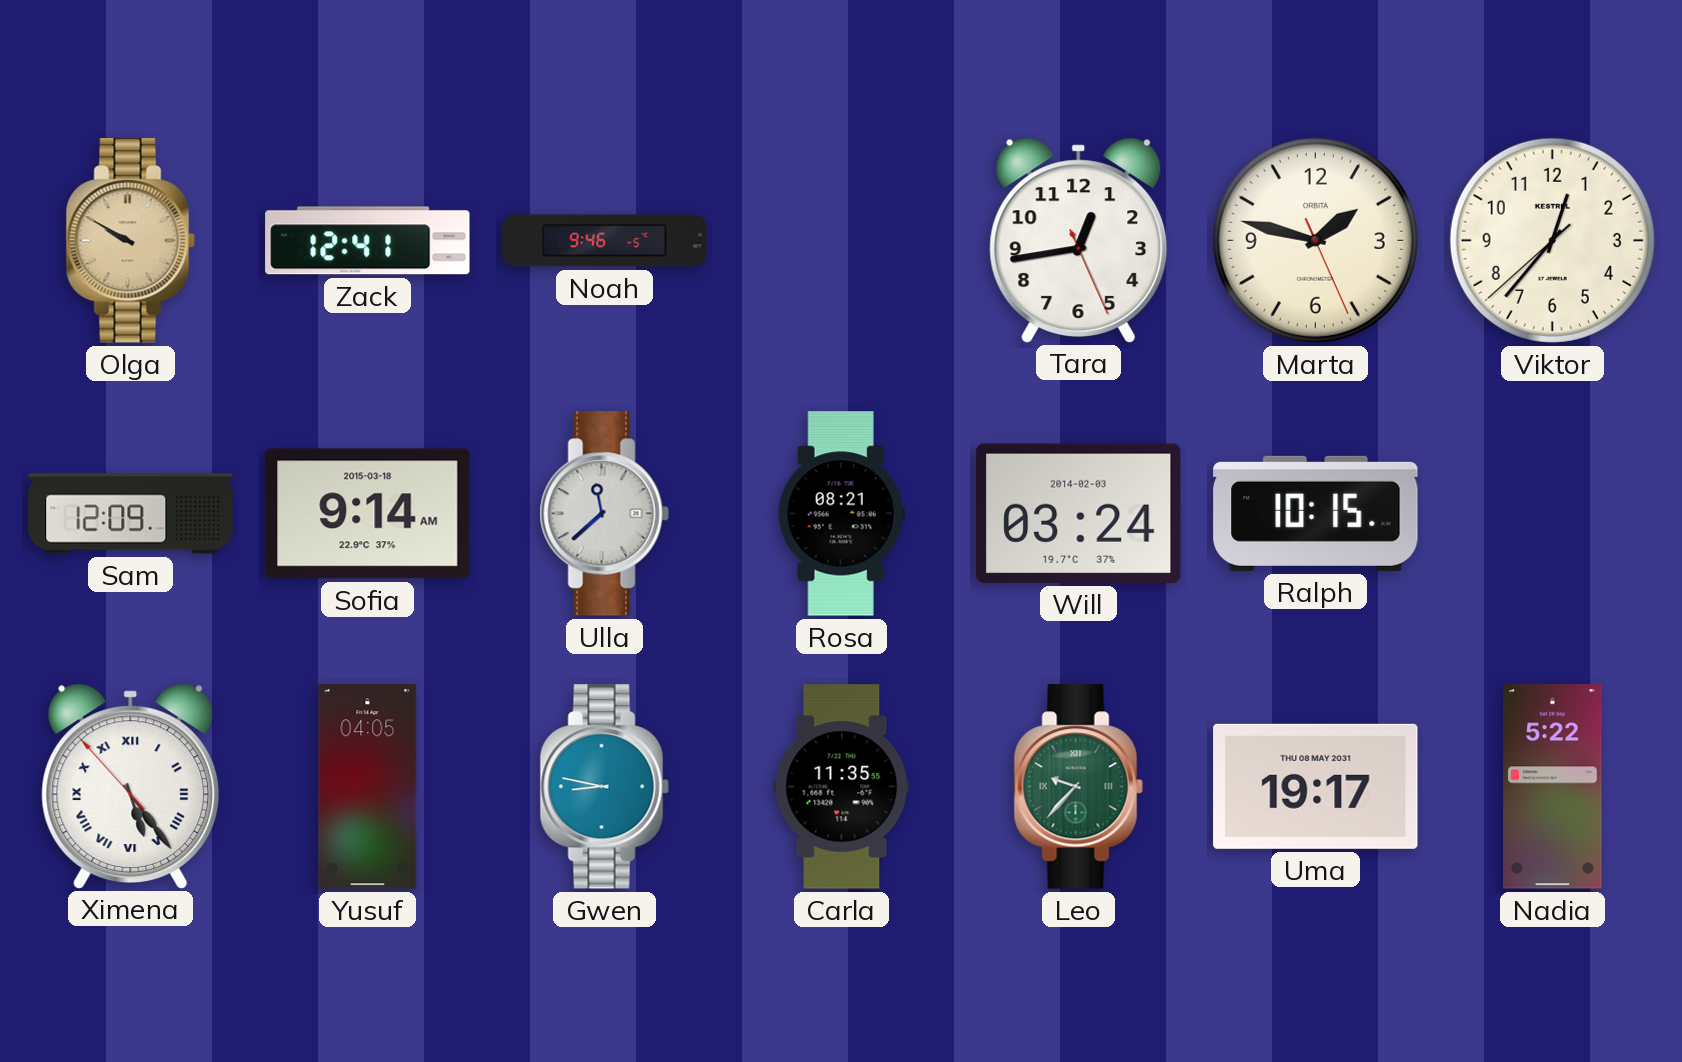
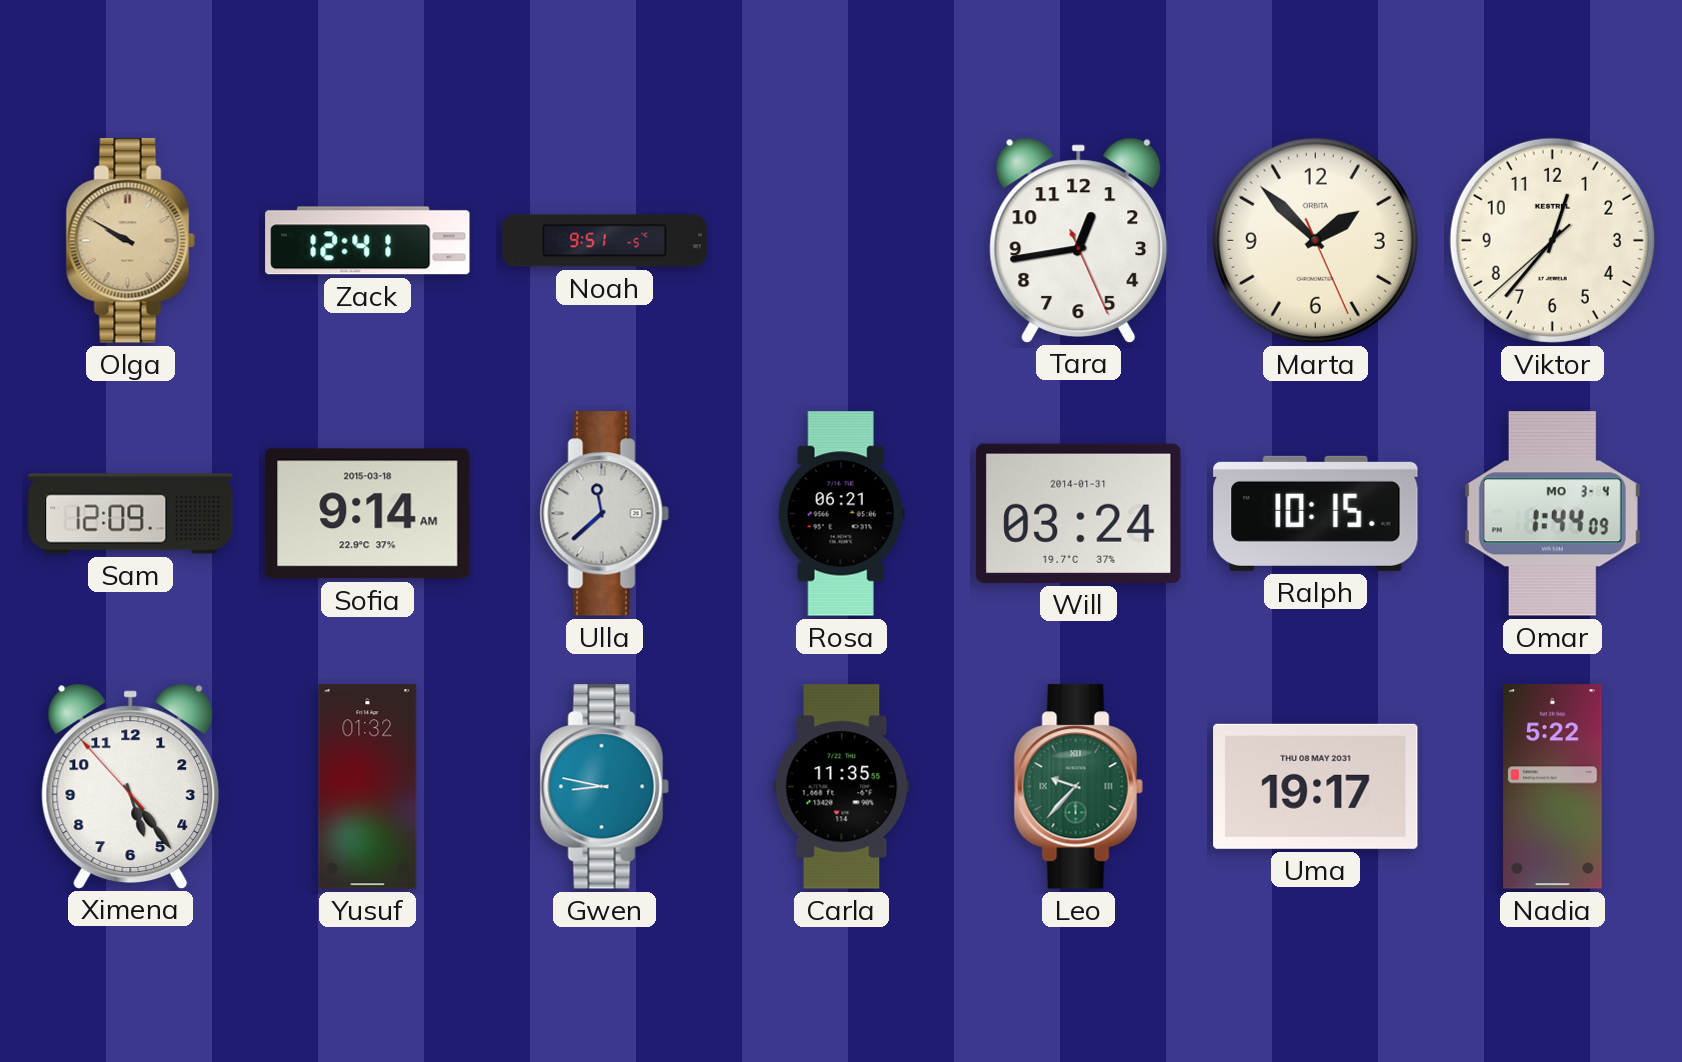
Noah: 9:46 -> 9:51 (605, 241)
Marta: 1:47 -> 1:52 (1315, 240)
Rosa: 08:21 -> 06:21 (841, 514)
Will date: 2014-02-03 -> 2014-01-31 (1079, 513)
Omar: none -> 1:44 (1552, 514)
Ximena numerals: Roman -> Arabic (131, 786)
Yusuf: 04:05 -> 01:32 (368, 787)
